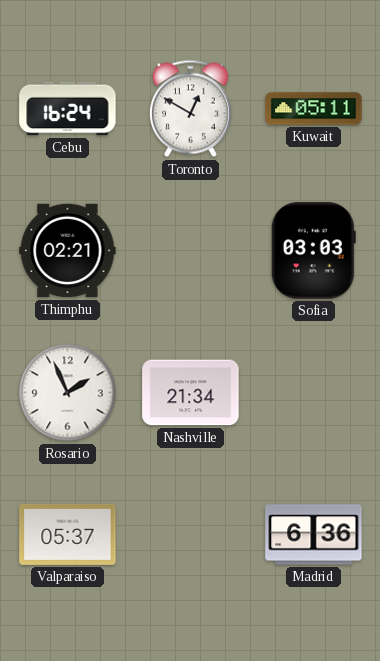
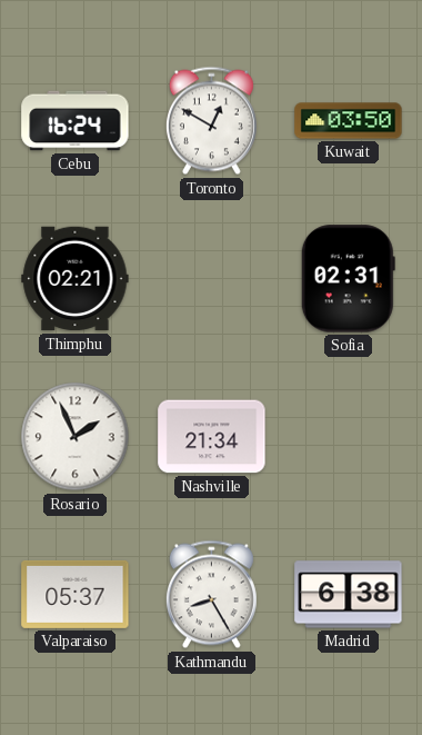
Kuwait: 05:11 -> 03:50 (349, 121)
Sofia: 03:03 -> 02:31 (348, 279)
Kathmandu: none -> 8:25 (211, 595)
Madrid: 6:36 -> 6:38 (349, 595)
